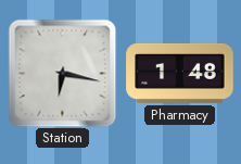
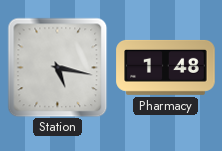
Station: 6:17 -> 5:17 (57, 67)
